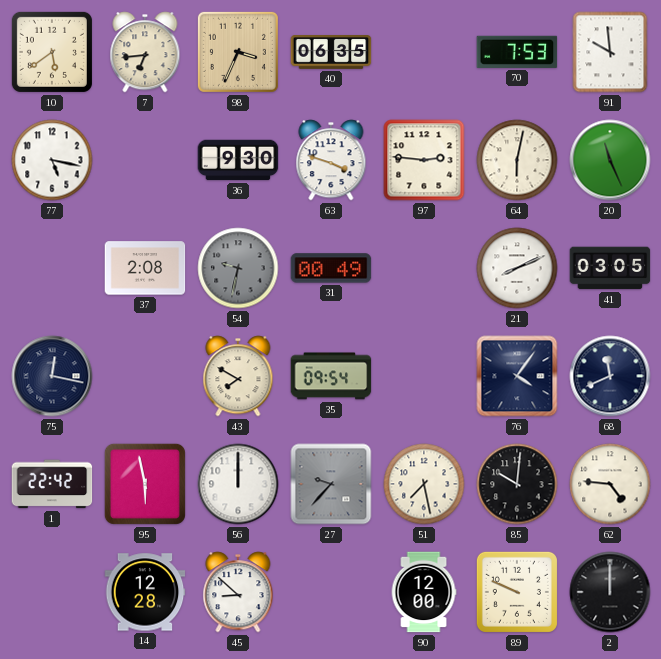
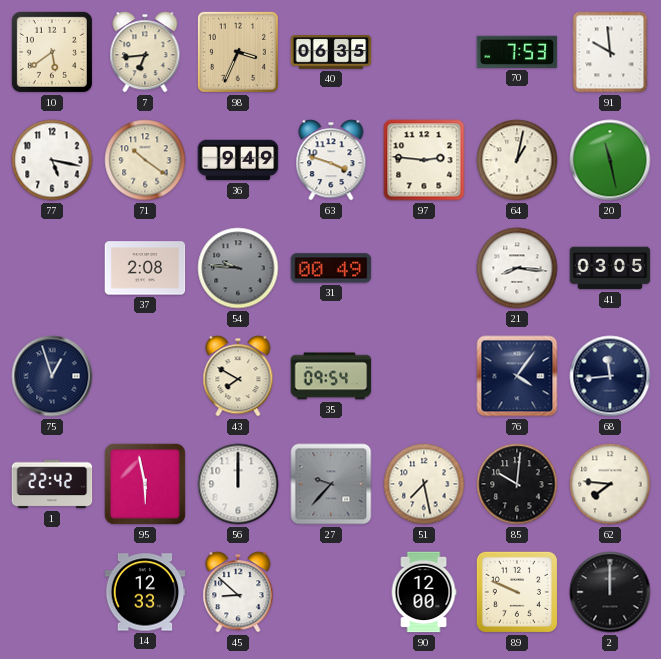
71: none -> 10:21 (145, 160)
36: 9:30 -> 9:49 (238, 160)
64: 6:02 -> 1:02 (517, 160)
20: 11:26 -> 11:28 (610, 160)
54: 9:32 -> 9:46 (238, 268)
21: 8:11 -> 8:16 (517, 268)
75: 12:17 -> 12:57 (52, 376)
68: 11:41 -> 11:44 (610, 376)
62: 4:46 -> 7:46 (610, 484)
14: 12:28 -> 12:33 (145, 592)
